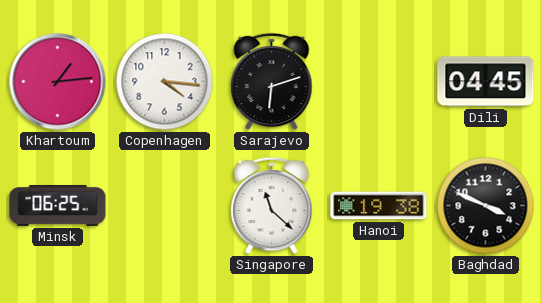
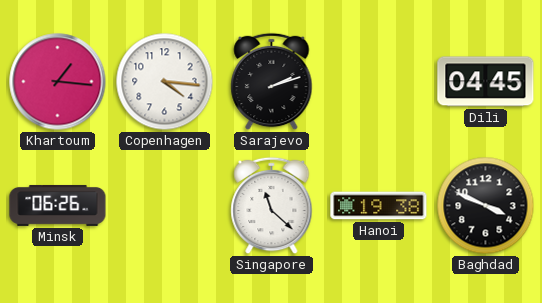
Khartoum: 1:14 -> 1:16 (58, 82)
Sarajevo: 6:12 -> 2:12 (272, 82)
Minsk: 06:25 -> 06:26 (58, 205)
